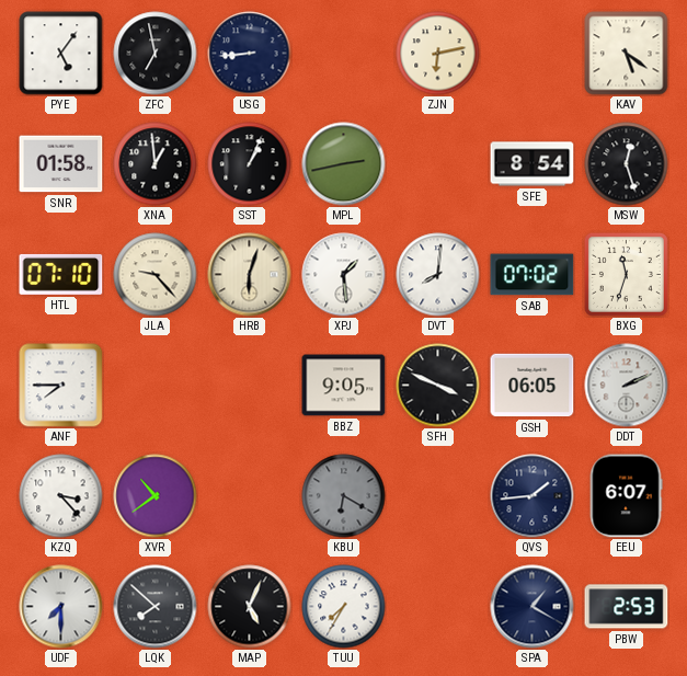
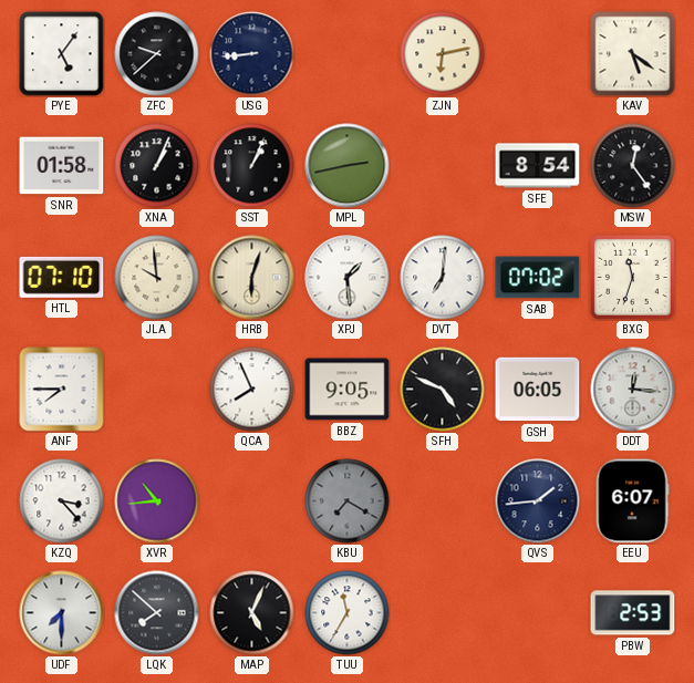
ZFC: 6:58 -> 9:38 (157, 54)
XNA: 12:59 -> 1:04 (157, 166)
MSW: 12:27 -> 12:24 (633, 166)
JLA: 9:23 -> 9:59 (157, 278)
DVT: 8:01 -> 7:01 (443, 278)
QCA: none -> 7:56 (252, 390)
SFH: 3:49 -> 4:49 (443, 390)
DDT: 2:11 -> 12:16 (633, 390)
XVR: 10:39 -> 10:44 (157, 501)
KBU: 6:20 -> 7:20 (348, 501)
TUU: 7:35 -> 11:35 (348, 613)
SPA: 1:20 -> none (533, 607)
